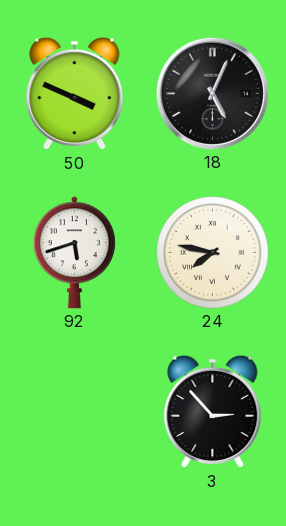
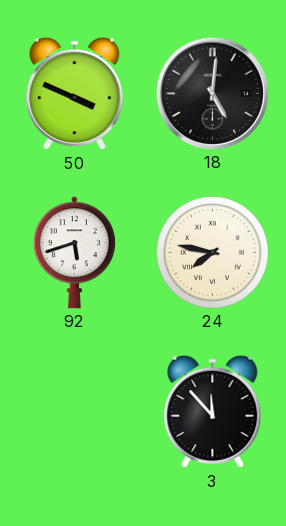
18: 5:04 -> 5:01 (212, 93)
3: 2:53 -> 11:53 (213, 412)
